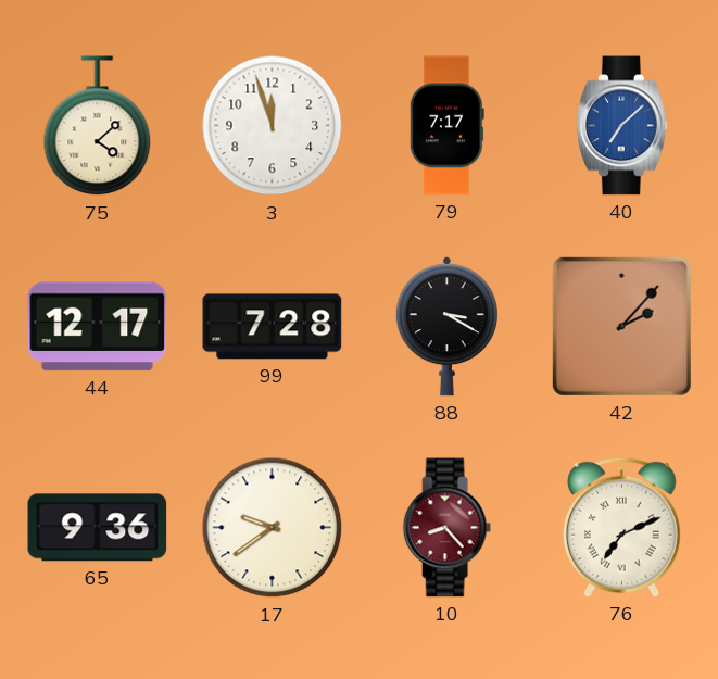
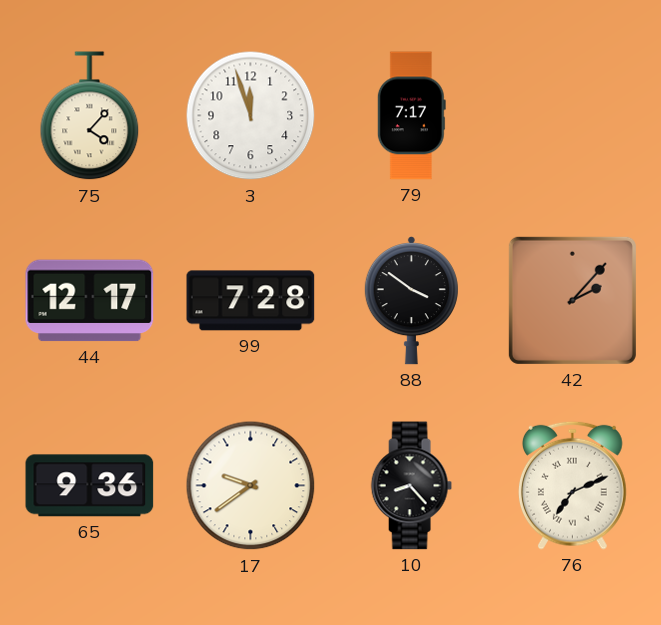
75: 4:08 -> 4:07 (90, 116)
40: 7:08 -> none (622, 126)
88: 3:20 -> 3:51 (411, 301)
10 dial: burgundy -> black (411, 486)
